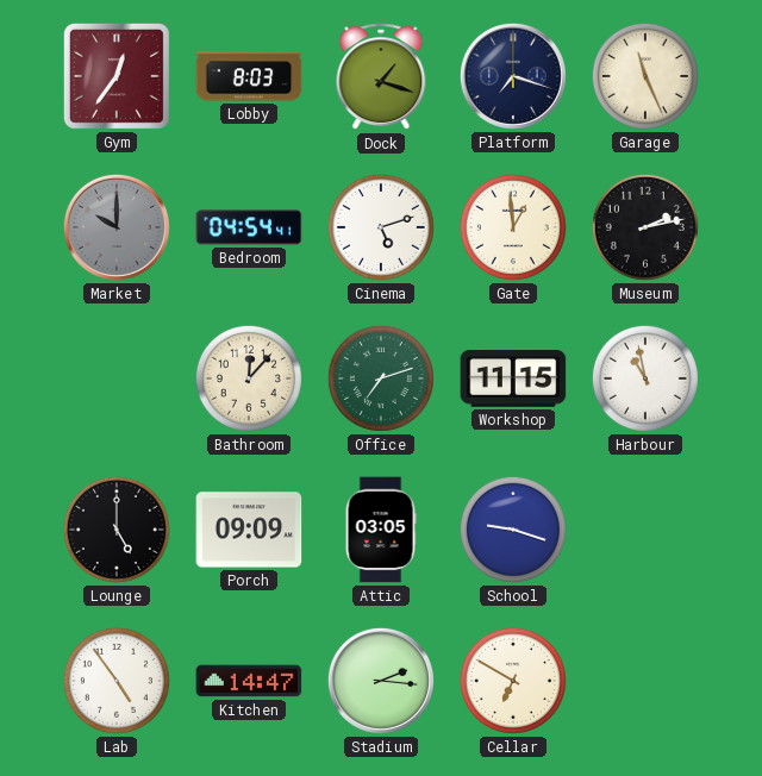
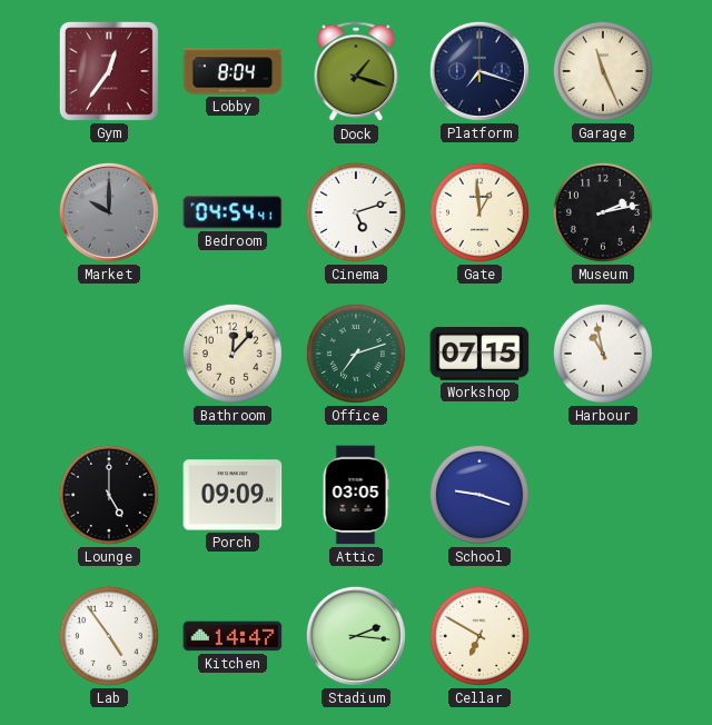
Lobby: 8:03 -> 8:04 (233, 71)
Workshop: 11:15 -> 07:15 (479, 355)
